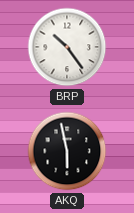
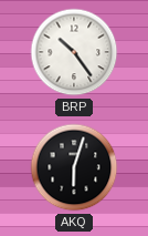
AKQ: 5:58 -> 6:03 (74, 167)
